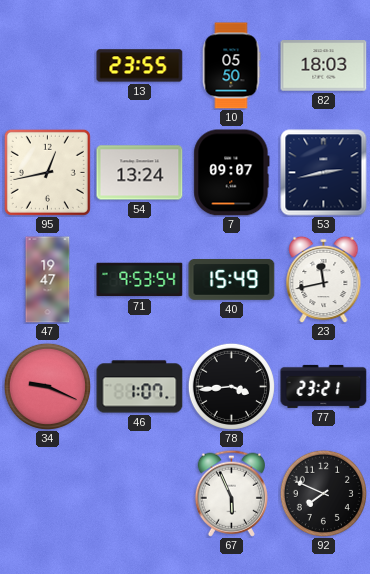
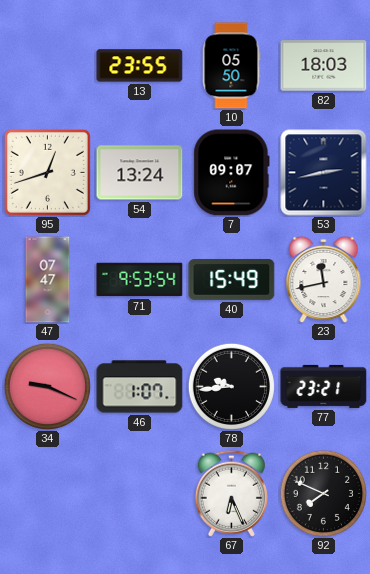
95: 12:43 -> 12:42 (47, 172)
47: 19:47 -> 07:47 (48, 280)
78: 3:44 -> 9:44 (231, 386)
67: 5:56 -> 6:26 (231, 493)
